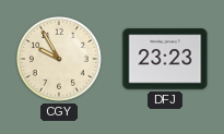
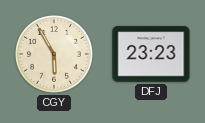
CGY: 9:55 -> 5:55 (55, 55)
